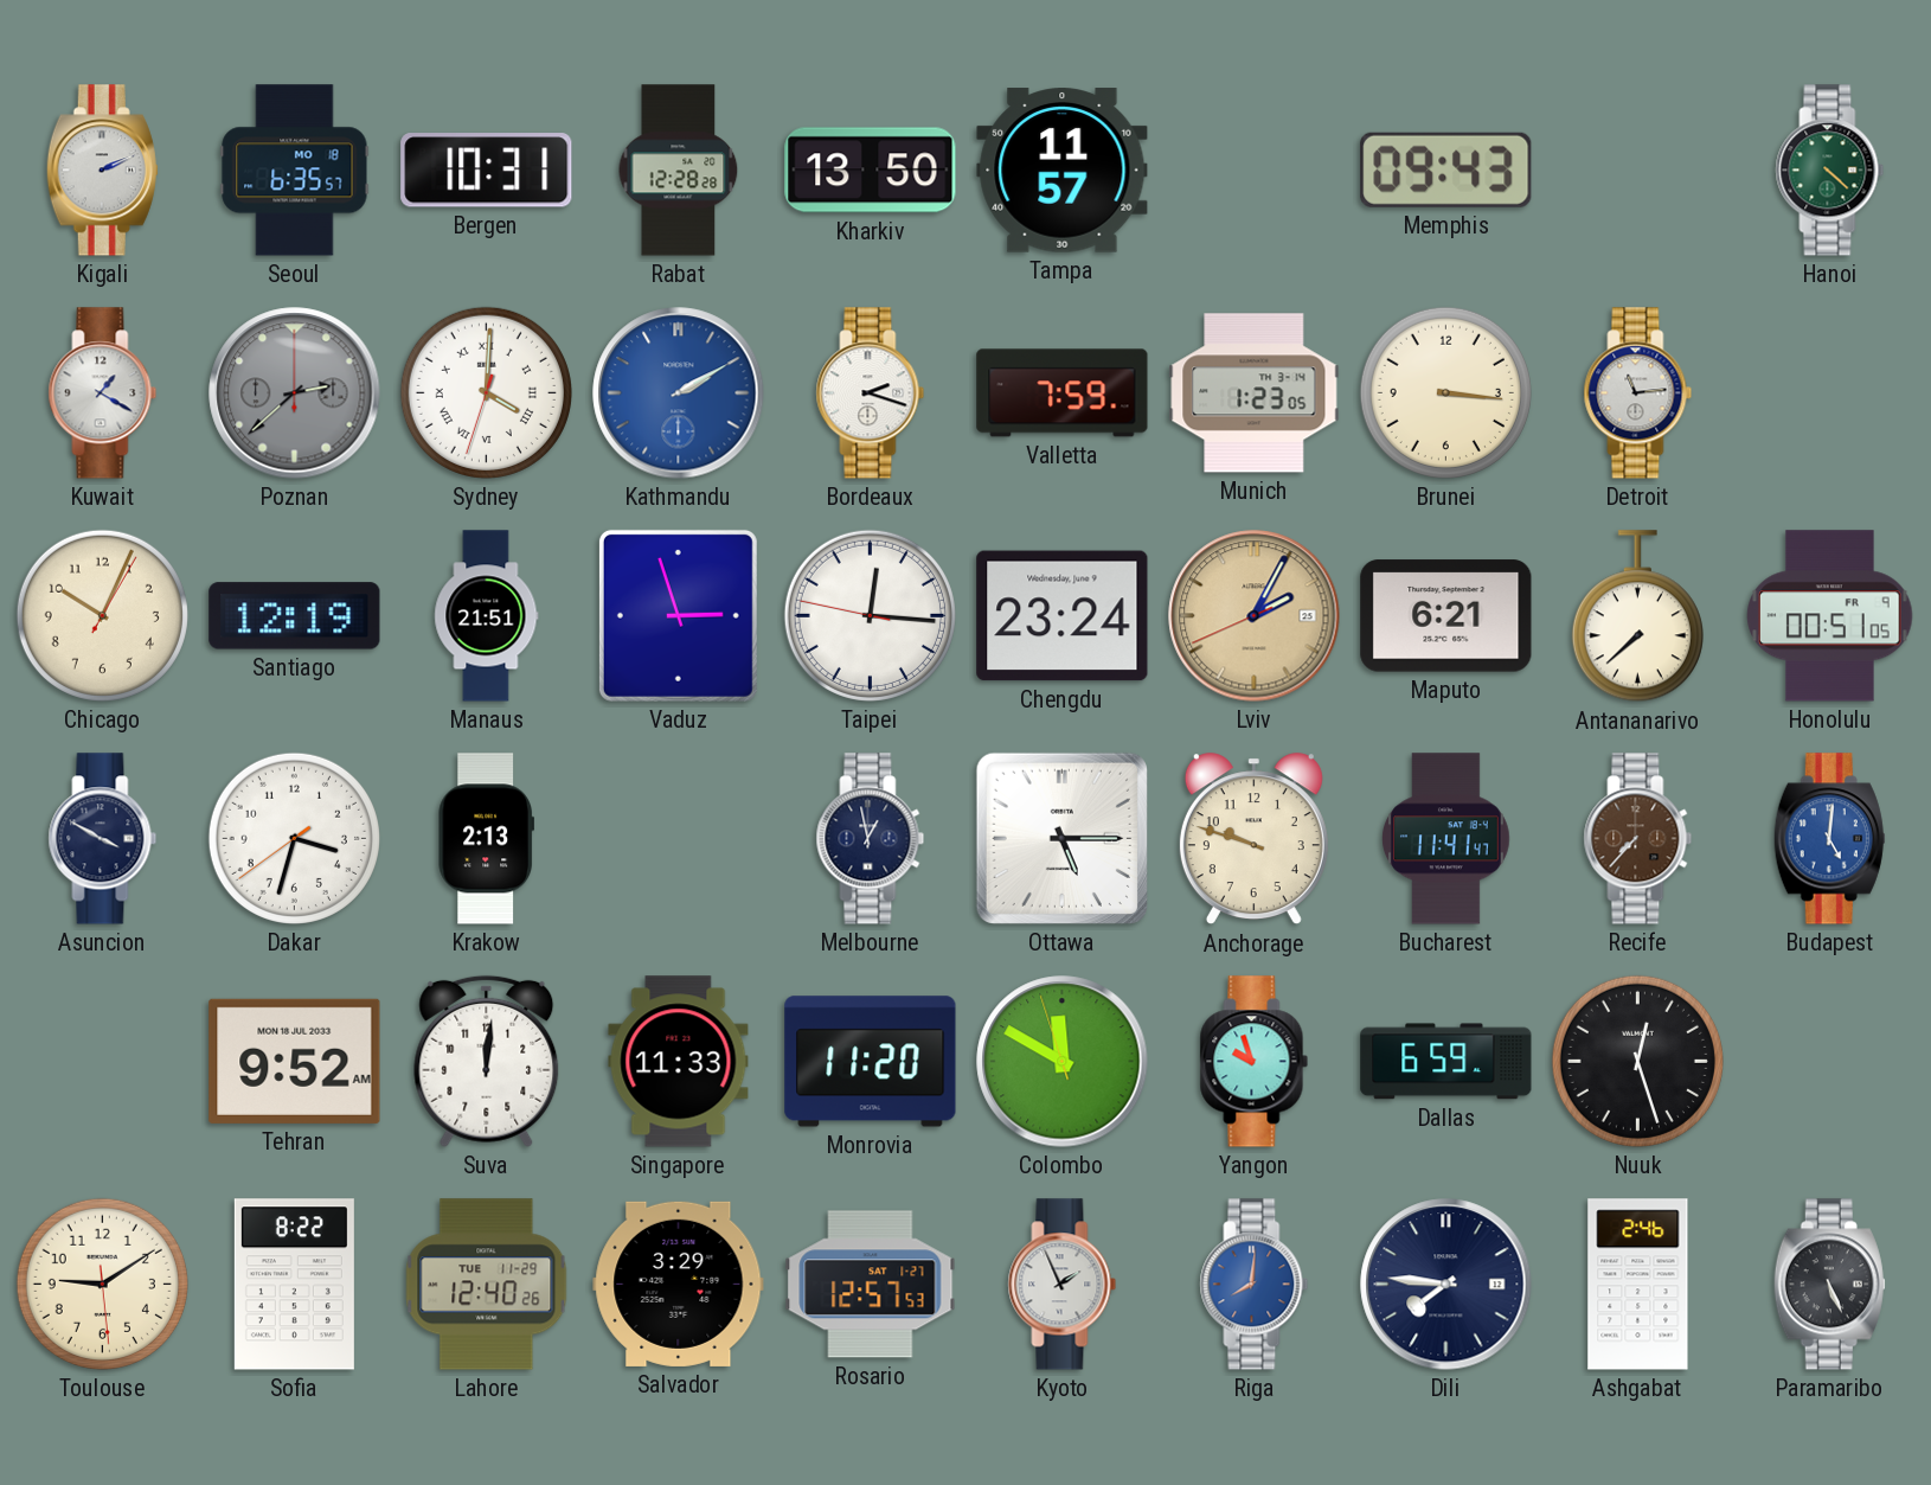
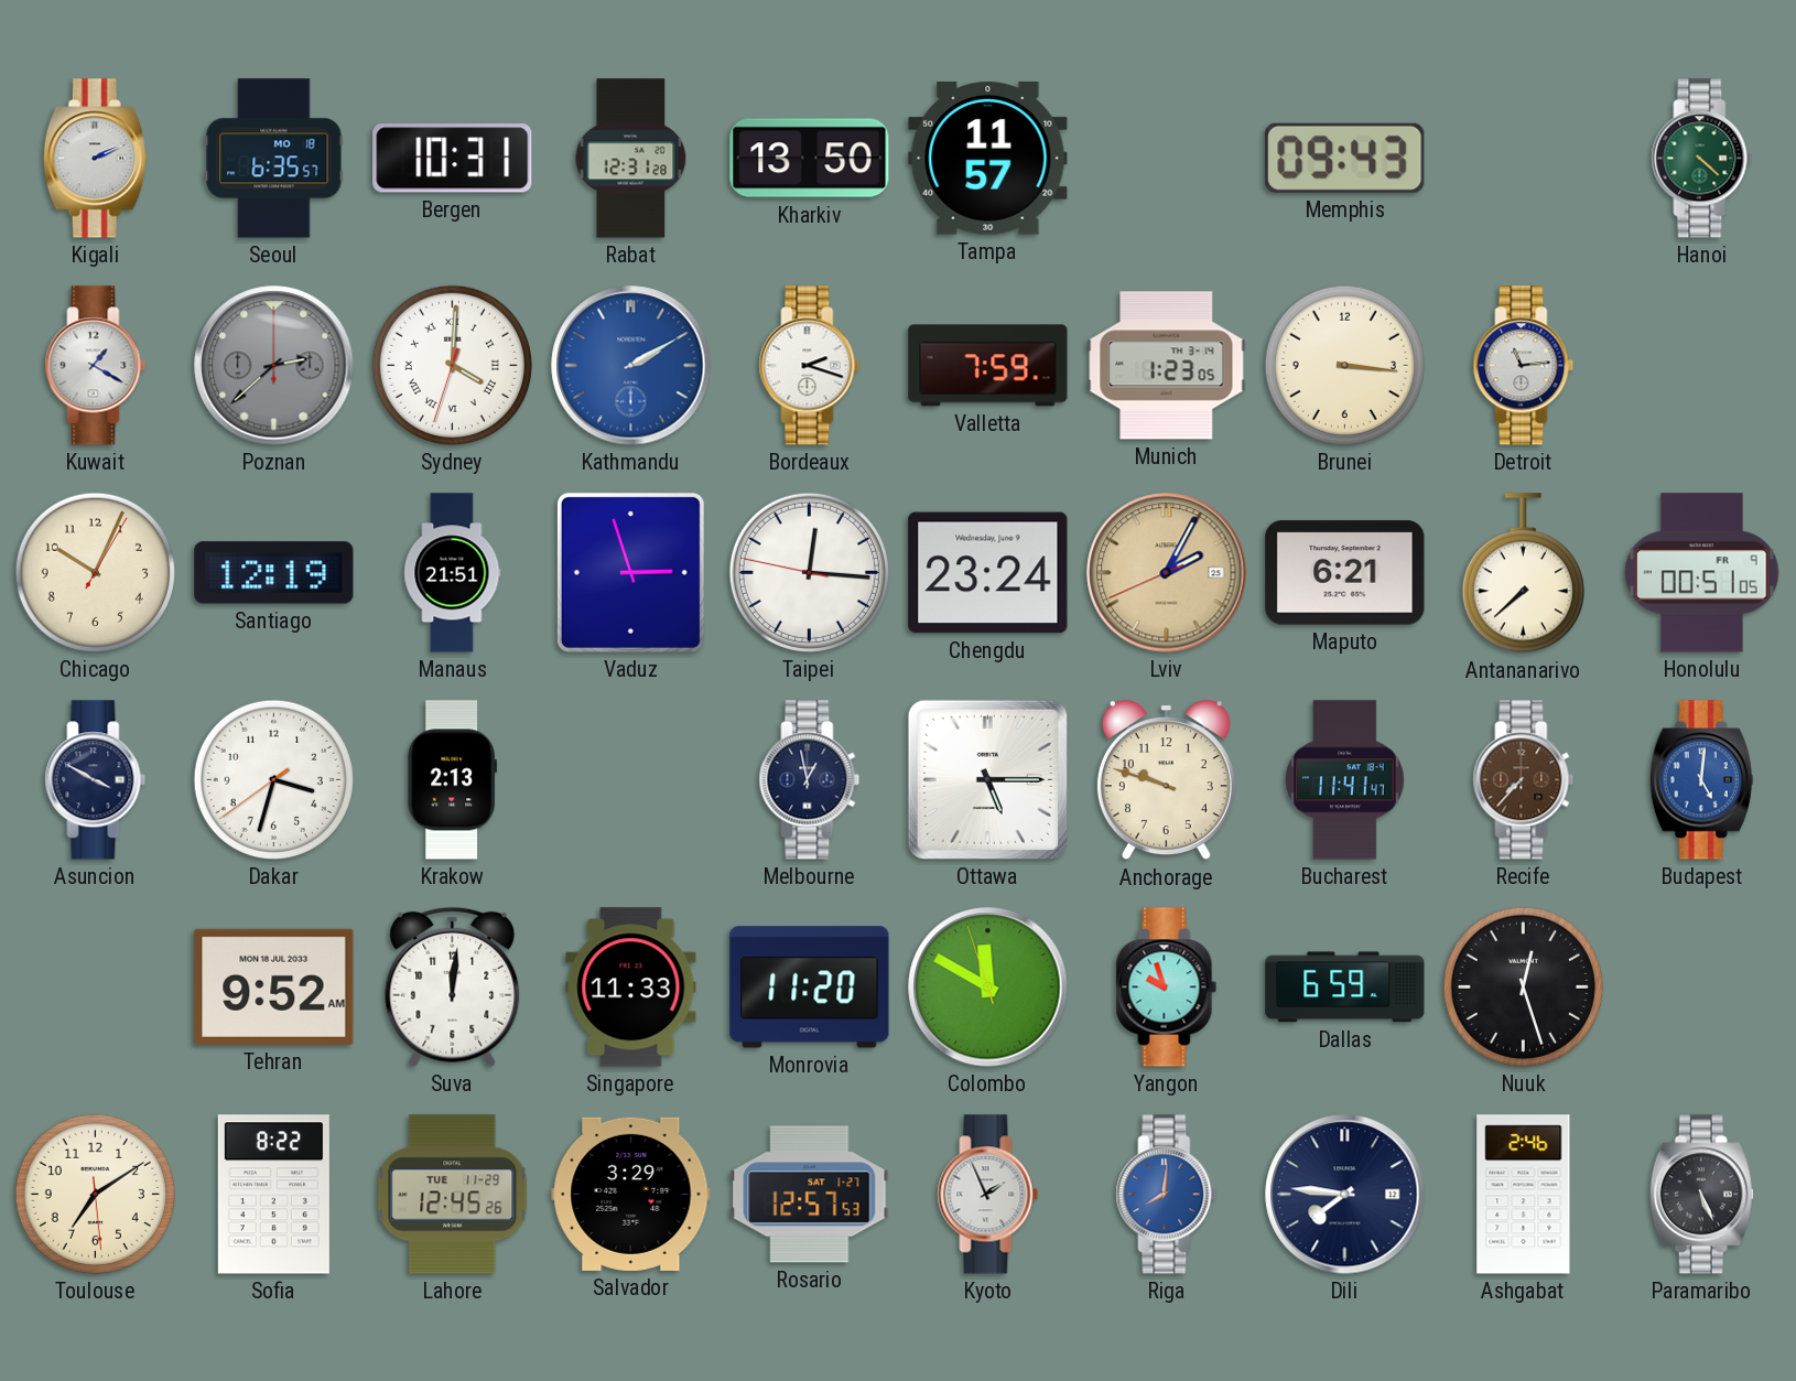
Rabat: 12:28 -> 12:31 (631, 159)
Toulouse: 9:09 -> 7:09 (95, 1194)
Lahore: 12:40 -> 12:45 (453, 1195)
